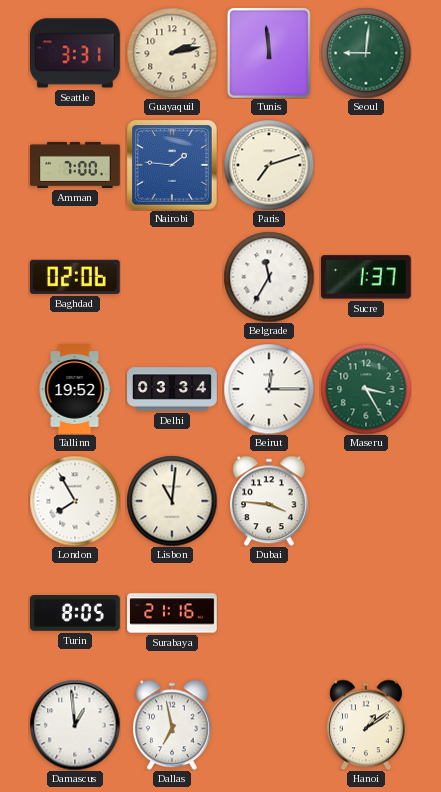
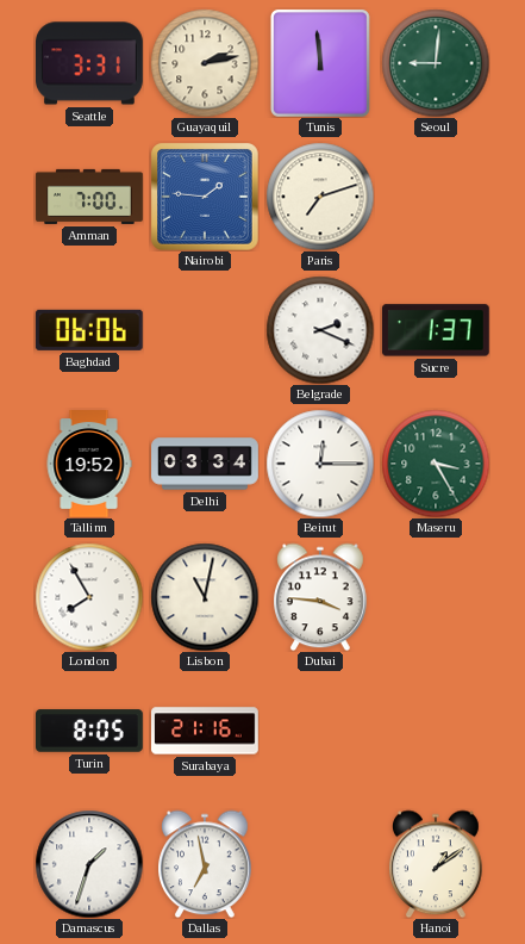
Baghdad: 02:06 -> 06:06 (89, 330)
Belgrade: 11:35 -> 2:19 (320, 330)
Lisbon: 11:01 -> 11:02 (205, 597)
Damascus: 12:59 -> 1:33 (89, 864)
